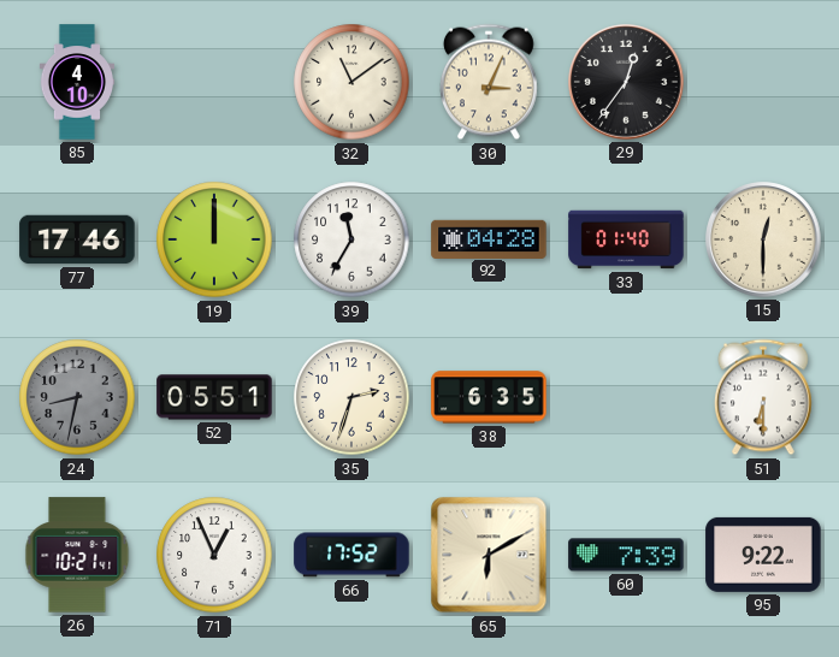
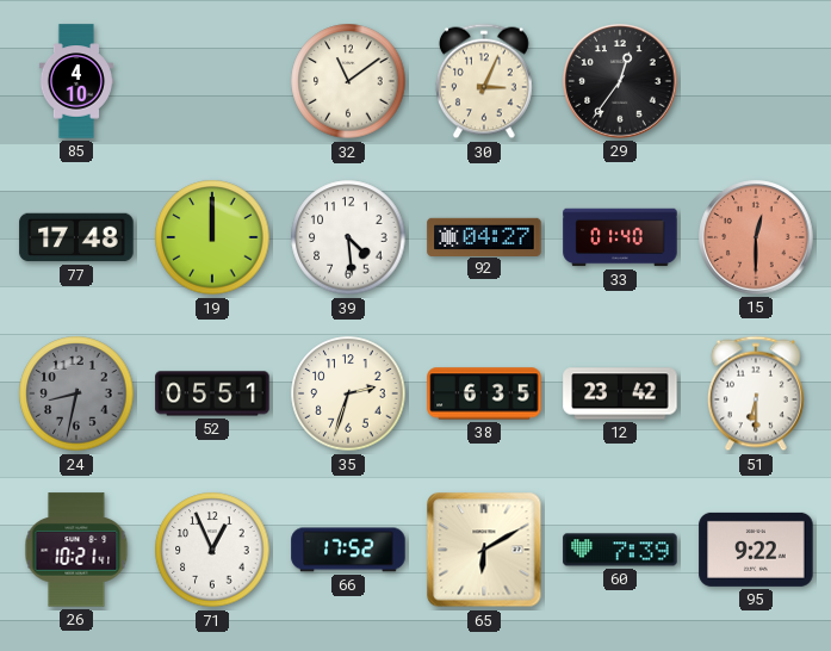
77: 17:46 -> 17:48 (76, 237)
39: 11:35 -> 4:29 (348, 237)
92: 04:28 -> 04:27 (484, 236)
15 dial: cream -> salmon (756, 237)
12: none -> 23:42 (620, 393)
